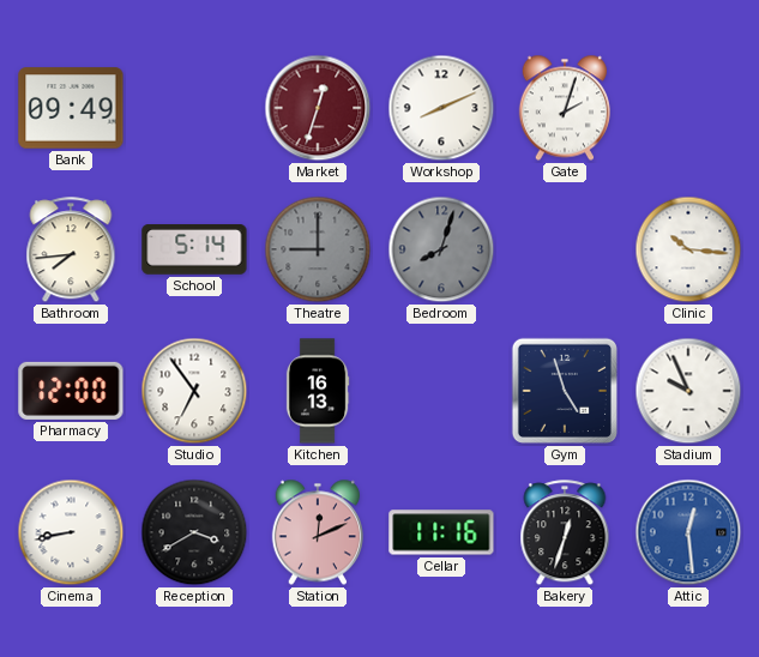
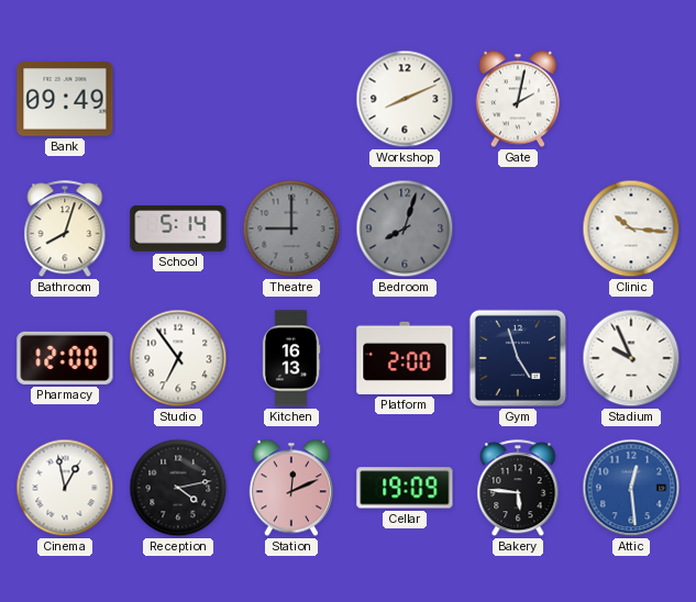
Market: 12:33 -> none (318, 108)
Gate: 2:03 -> 2:02 (517, 99)
Bathroom: 7:44 -> 8:03 (65, 230)
Platform: none -> 2:00 (405, 358)
Cinema: 8:43 -> 12:58 (65, 488)
Reception: 3:40 -> 4:13 (178, 488)
Cellar: 11:16 -> 19:09 (405, 488)
Bakery: 12:33 -> 5:46 (518, 489)
